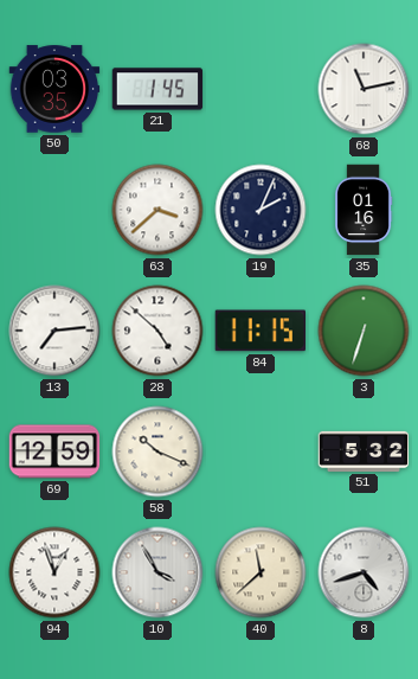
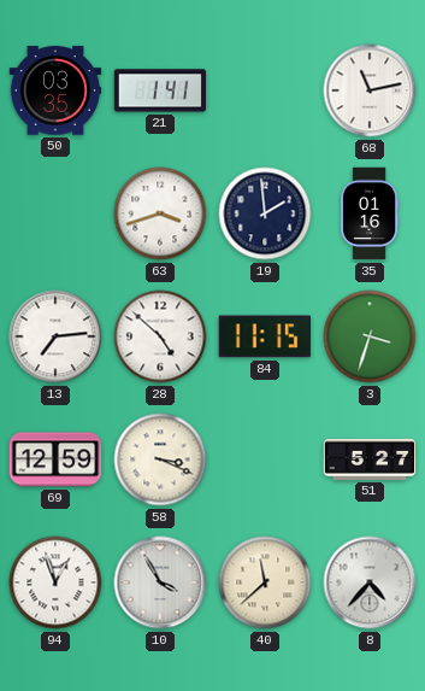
21: 1:45 -> 1:41 (160, 90)
63: 3:38 -> 3:42 (160, 213)
19: 2:04 -> 1:59 (265, 213)
3: 6:33 -> 3:33 (370, 336)
58: 10:19 -> 3:19 (160, 459)
51: 5:32 -> 5:27 (370, 459)
8: 4:42 -> 4:37 (370, 582)
